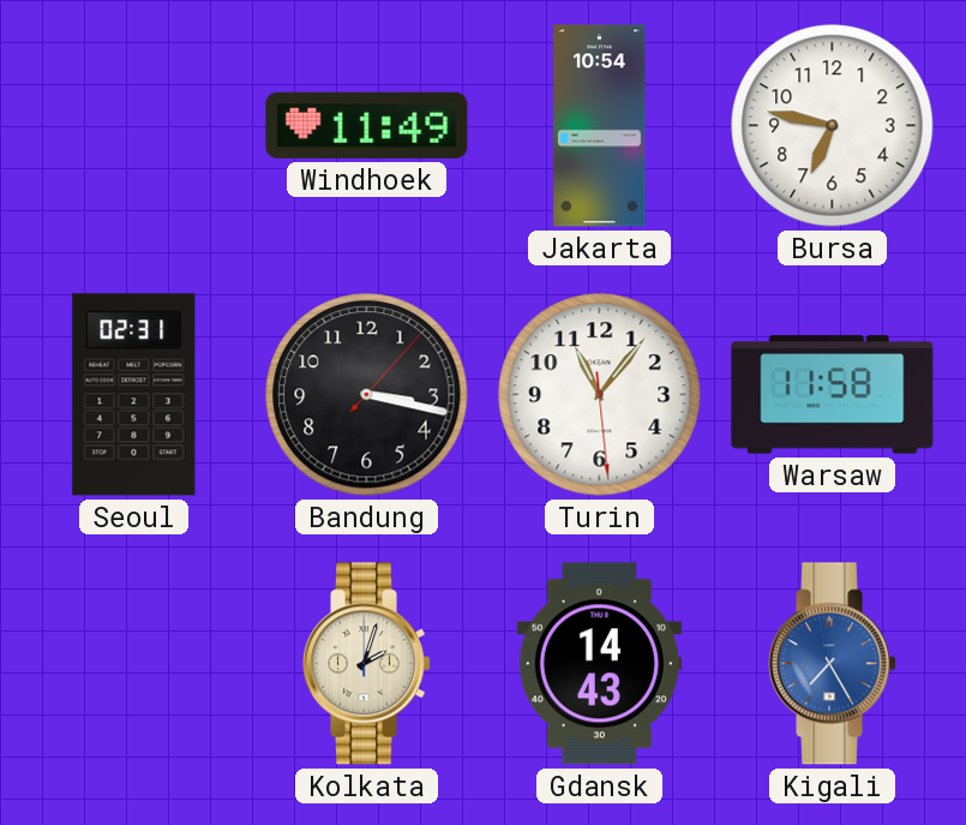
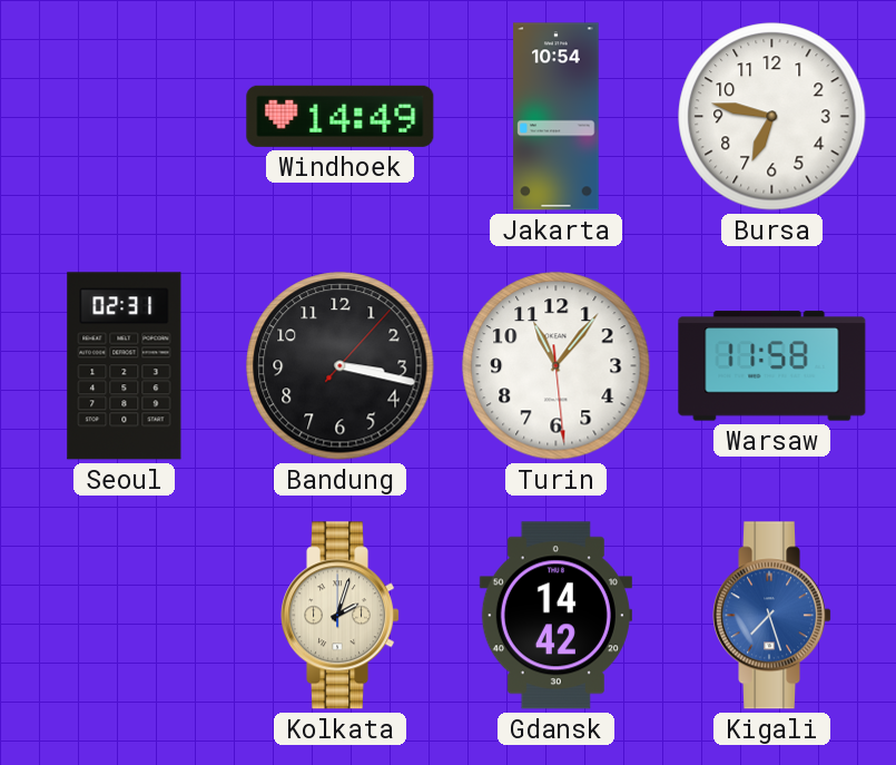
Windhoek: 11:49 -> 14:49 (341, 116)
Gdansk: 14:43 -> 14:42 (555, 616)
Kigali: 7:25 -> 7:27 (772, 616)
